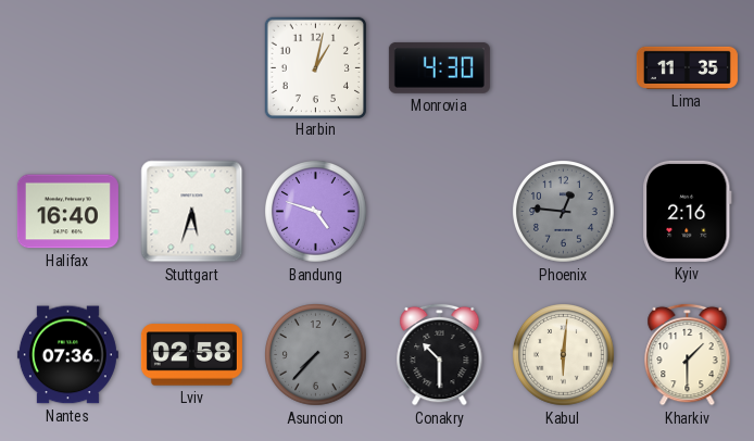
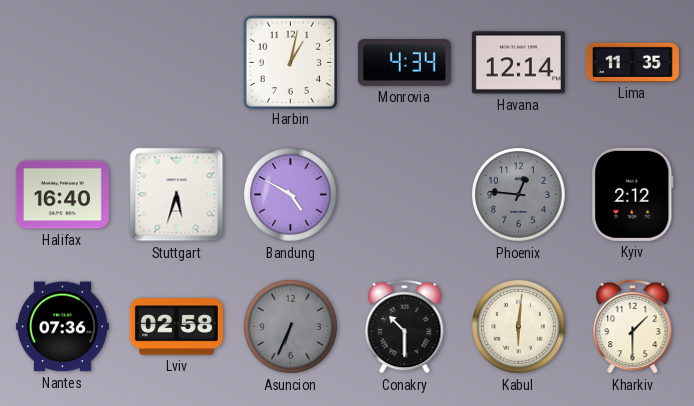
Monrovia: 4:30 -> 4:34 (404, 62)
Havana: none -> 12:14 (518, 63)
Bandung: 4:48 -> 4:50 (291, 195)
Kyiv: 2:16 -> 2:12 (633, 194)
Asuncion: 7:37 -> 6:34 (291, 327)
